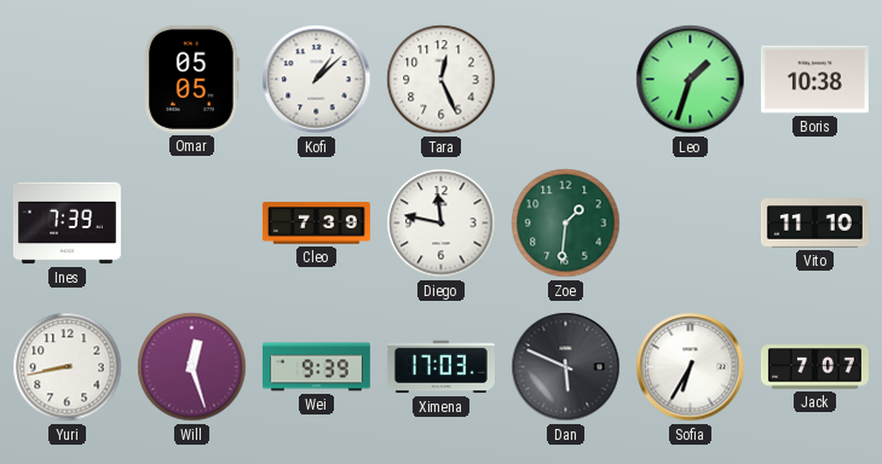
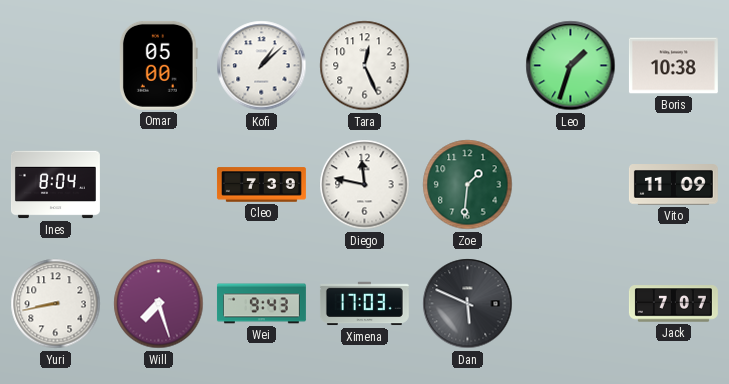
Omar: 05:05 -> 05:00 (158, 65)
Ines: 7:39 -> 8:04 (55, 185)
Vito: 11:10 -> 11:09 (673, 185)
Will: 12:27 -> 7:27 (159, 304)
Wei: 9:39 -> 9:43 (261, 304)
Sofia: 6:35 -> none (691, 367)
